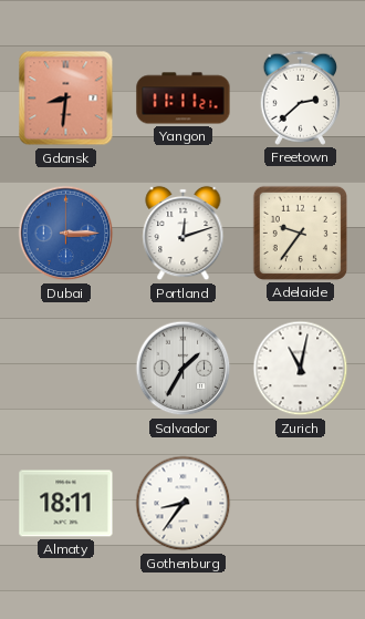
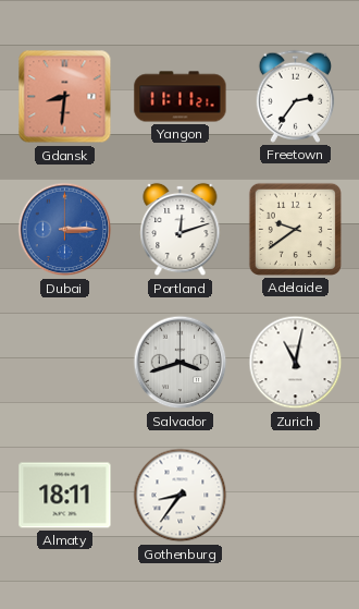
Freetown: 2:38 -> 2:36 (296, 96)
Adelaide: 9:36 -> 9:39 (295, 229)
Salvador: 1:35 -> 3:42 (181, 363)
